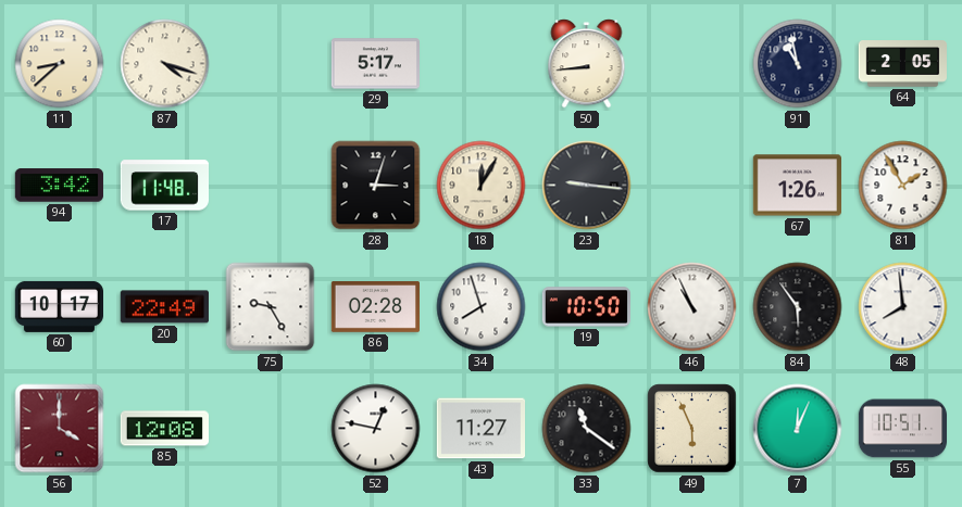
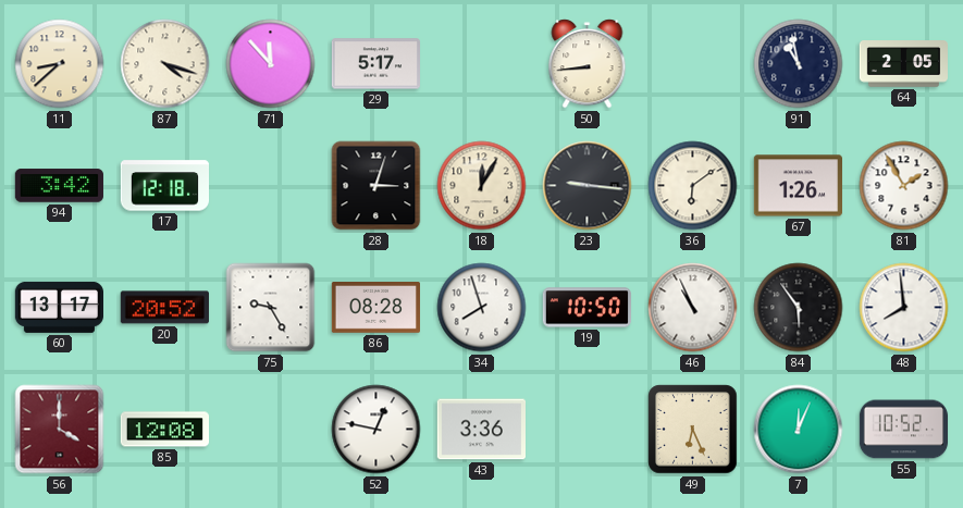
71: none -> 11:53 (271, 64)
17: 11:48 -> 12:18 (164, 186)
36: none -> 6:09 (693, 186)
60: 10:17 -> 13:17 (59, 307)
20: 22:49 -> 20:52 (164, 308)
86: 02:28 -> 08:28 (375, 308)
43: 11:27 -> 3:36 (481, 430)
33: 11:21 -> none (587, 429)
49: 5:56 -> 6:26 (693, 430)
55: 10:51 -> 10:52 (904, 430)
